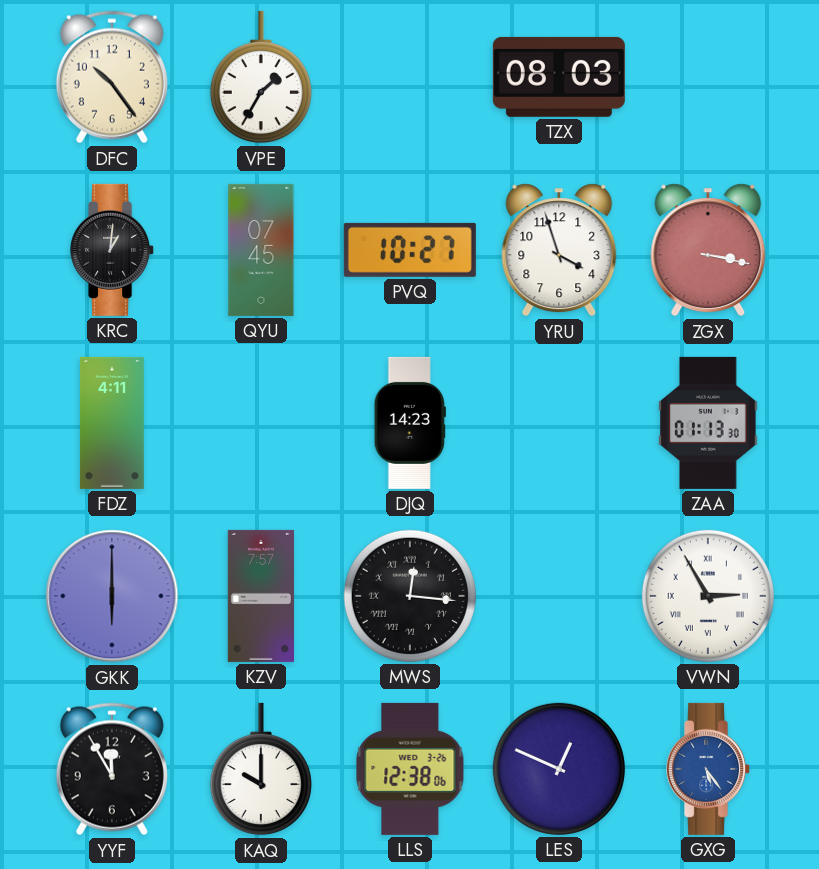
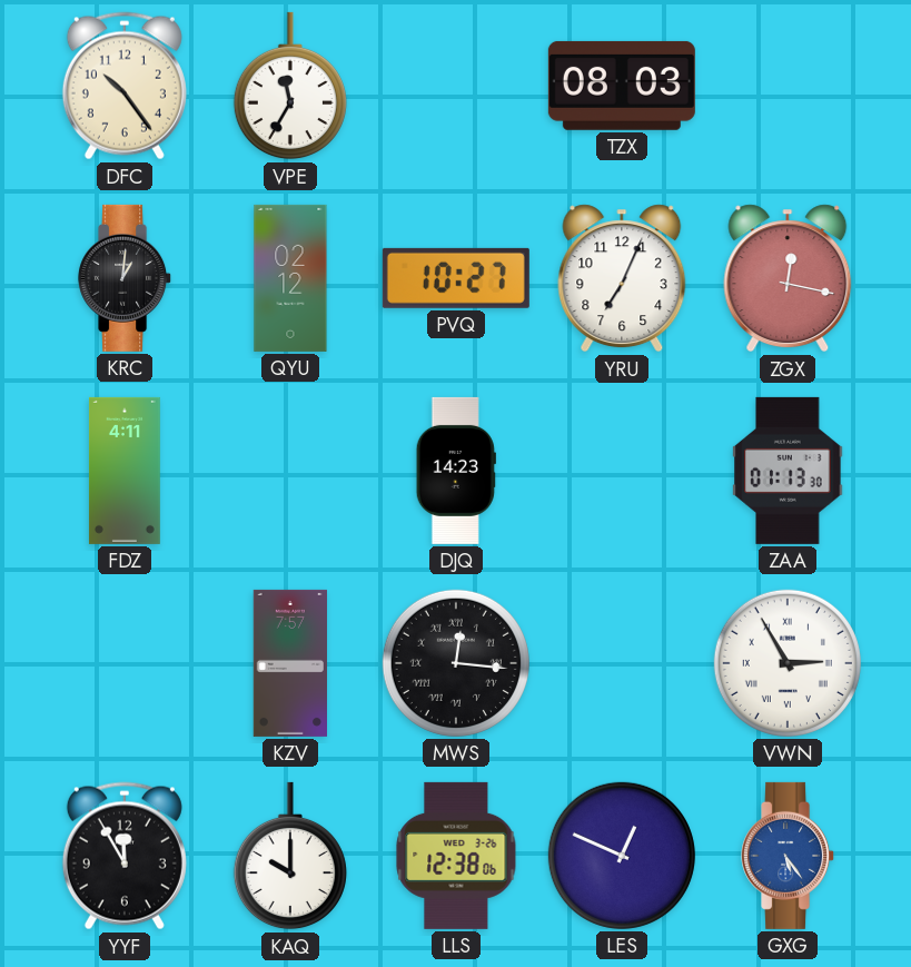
VPE: 1:35 -> 11:35 (290, 86)
QYU: 07:45 -> 02:12 (290, 278)
YRU: 3:57 -> 7:04 (622, 278)
ZGX: 3:17 -> 12:17 (788, 278)
GKK: 6:00 -> none (112, 596)
